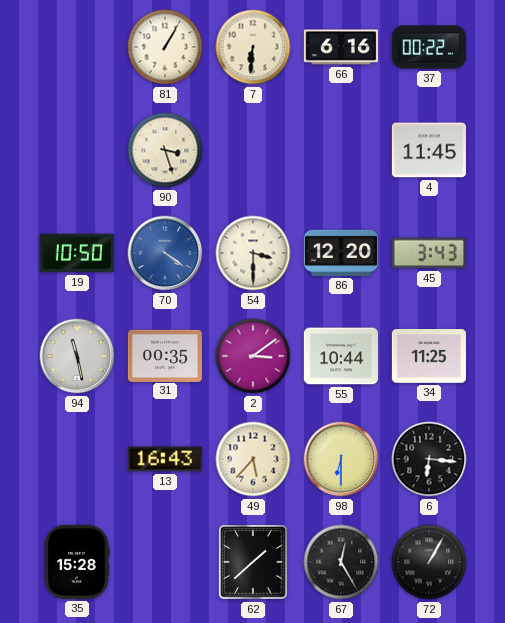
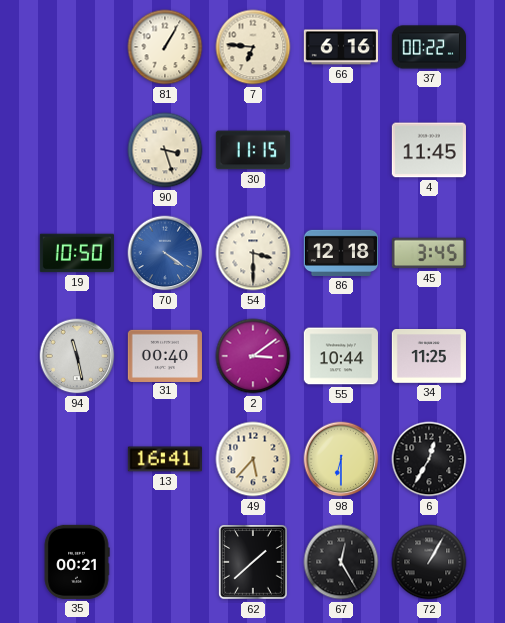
7: 6:31 -> 6:46 (253, 47)
30: none -> 11:15 (253, 150)
86: 12:20 -> 12:18 (340, 253)
45: 3:43 -> 3:45 (429, 253)
31: 00:35 -> 00:40 (164, 355)
13: 16:43 -> 16:41 (165, 459)
6: 6:16 -> 12:35 (429, 459)
35: 15:28 -> 00:21 (77, 562)
